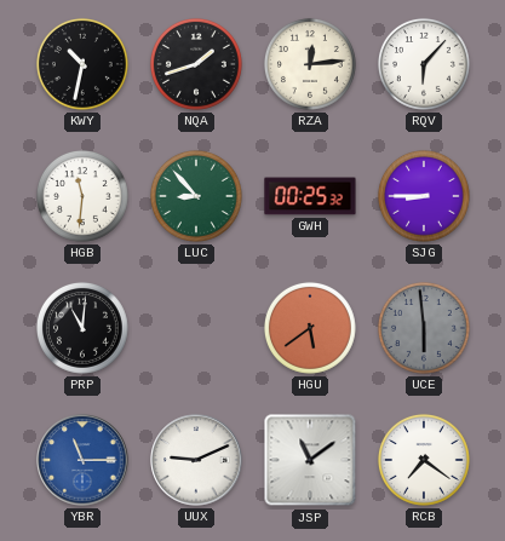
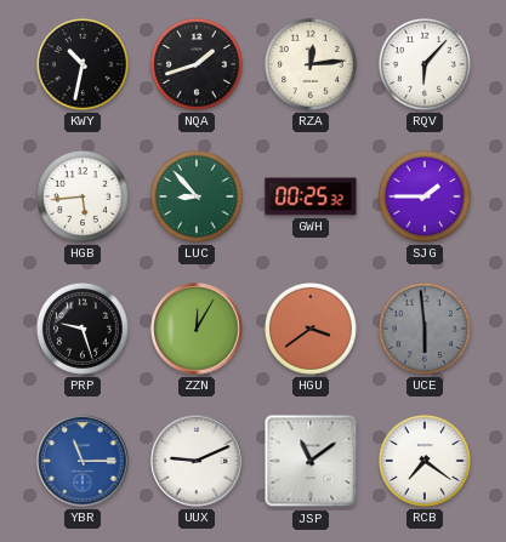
HGB: 11:31 -> 5:44 (83, 196)
SJG: 8:45 -> 1:45 (425, 196)
PRP: 11:01 -> 9:27 (83, 329)
ZZN: none -> 12:05 (197, 329)
HGU: 5:39 -> 3:39 (311, 329)
